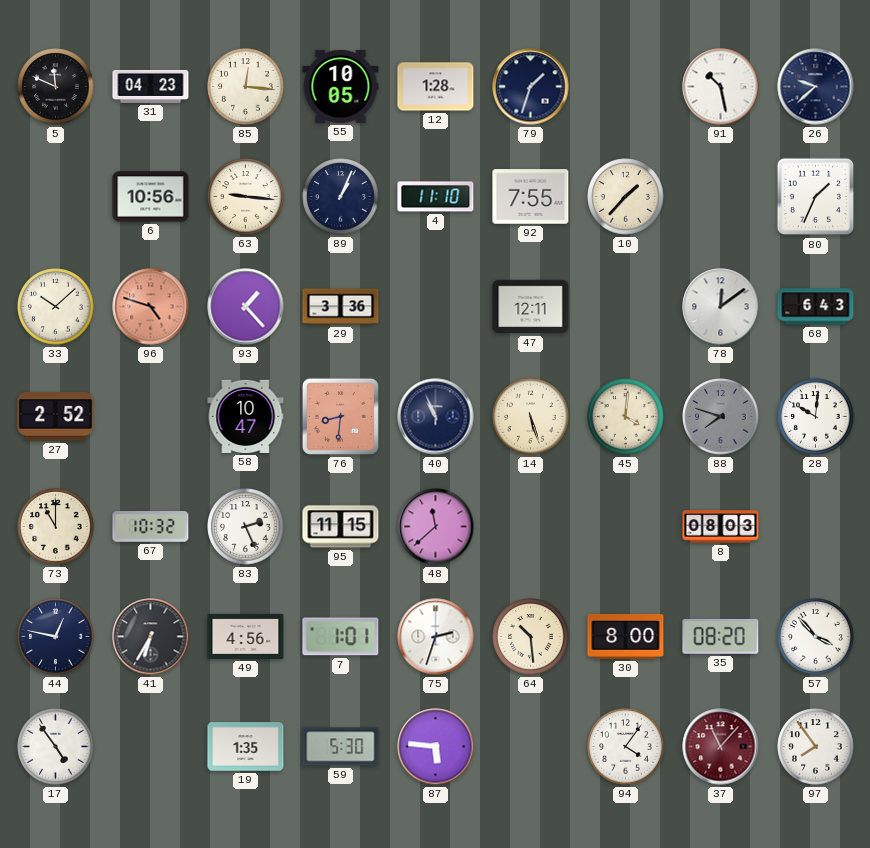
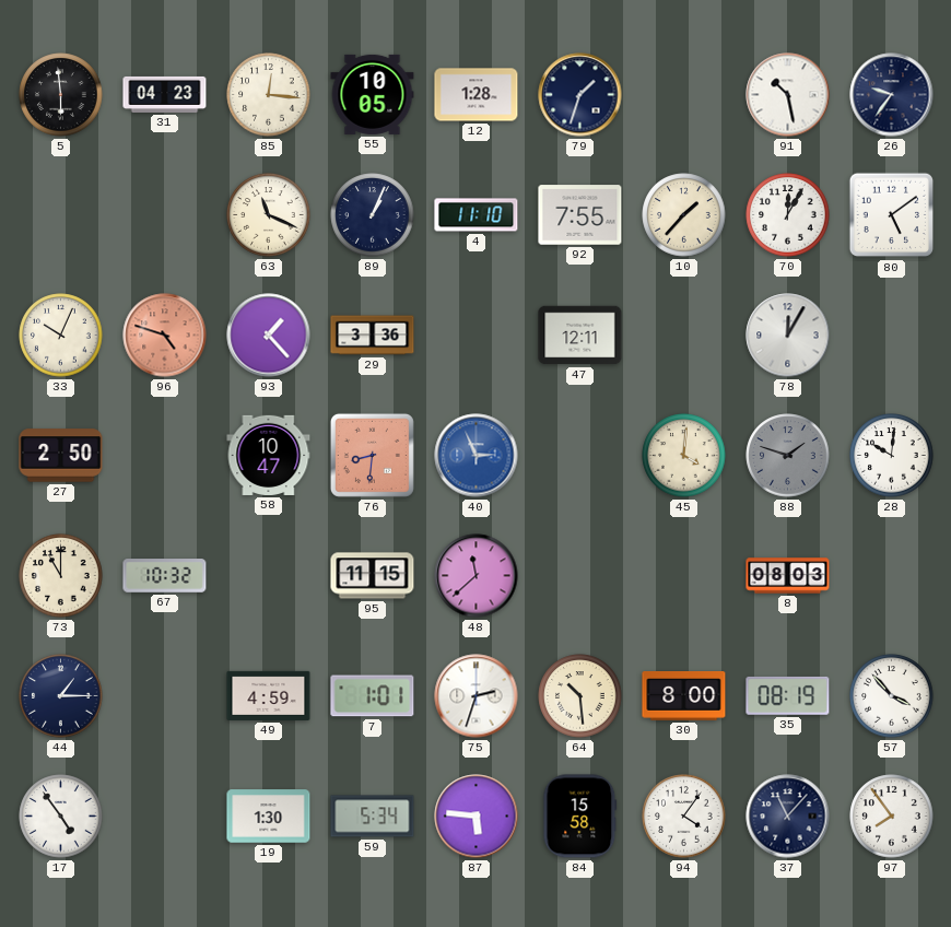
5: 11:49 -> 5:59 (61, 95)
26: 9:38 -> 9:36 (892, 95)
6: 10:56 -> none (151, 197)
63: 9:16 -> 11:19 (269, 215)
70: none -> 12:05 (788, 215)
80: 1:34 -> 5:09 (892, 215)
33: 10:08 -> 10:04 (61, 336)
78: 12:09 -> 12:05 (788, 336)
68: 6:43 -> none (816, 307)
27: 2:52 -> 2:50 (61, 456)
40: 10:56 -> 2:56 (477, 456)
40 dial: navy -> blue (477, 456)
14: 5:27 -> none (531, 417)
88: 7:48 -> 1:48 (788, 456)
83: 2:26 -> none (246, 527)
44: 12:47 -> 1:15 (61, 696)
41: 6:35 -> none (151, 637)
49: 4:56 -> 4:59 (269, 695)
35: 08:20 -> 08:19 (788, 695)
19: 1:35 -> 1:30 (269, 817)
59: 5:30 -> 5:34 (373, 817)
84: none -> 15:58 (580, 817)
37 dial: burgundy -> navy (788, 817)
